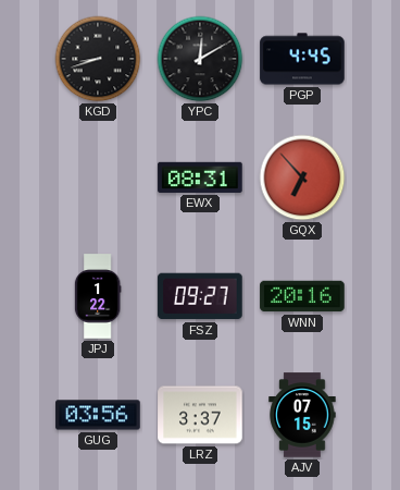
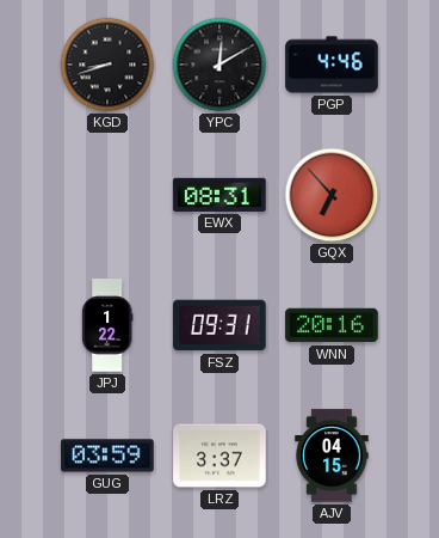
PGP: 4:45 -> 4:46 (332, 65)
FSZ: 09:27 -> 09:31 (219, 325)
GUG: 03:56 -> 03:59 (107, 456)
AJV: 07:15 -> 04:15 (332, 456)
